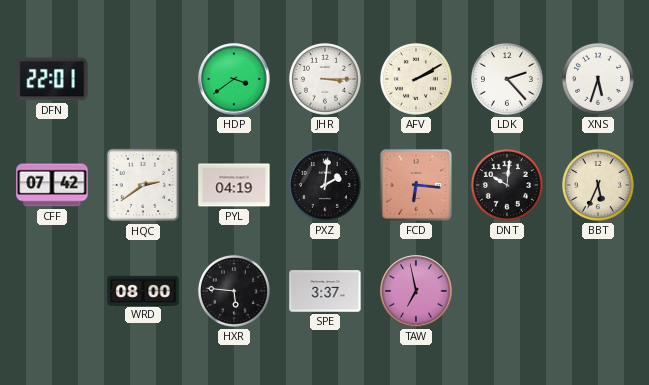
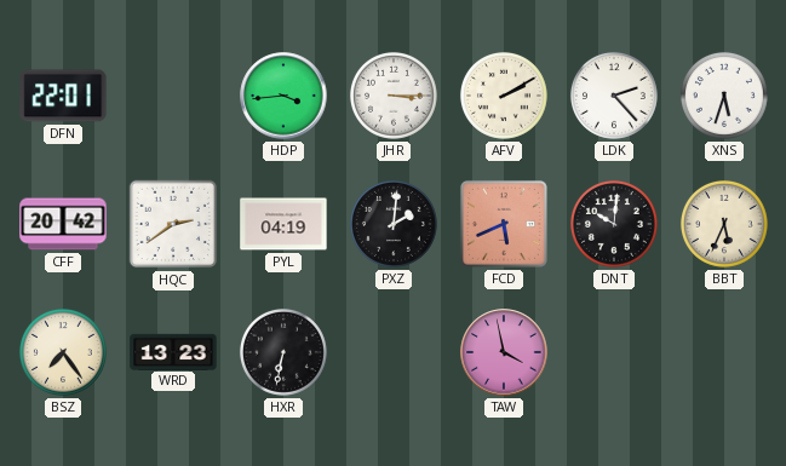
HDP: 3:39 -> 3:44 (283, 96)
CFF: 07:42 -> 20:42 (63, 224)
FCD: 6:16 -> 5:41 (504, 224)
BSZ: none -> 7:24 (63, 352)
WRD: 08:00 -> 13:23 (173, 351)
HXR: 5:46 -> 6:32 (283, 352)
SPE: 3:37 -> none (325, 291)
TAW: 6:58 -> 3:58 (504, 352)
